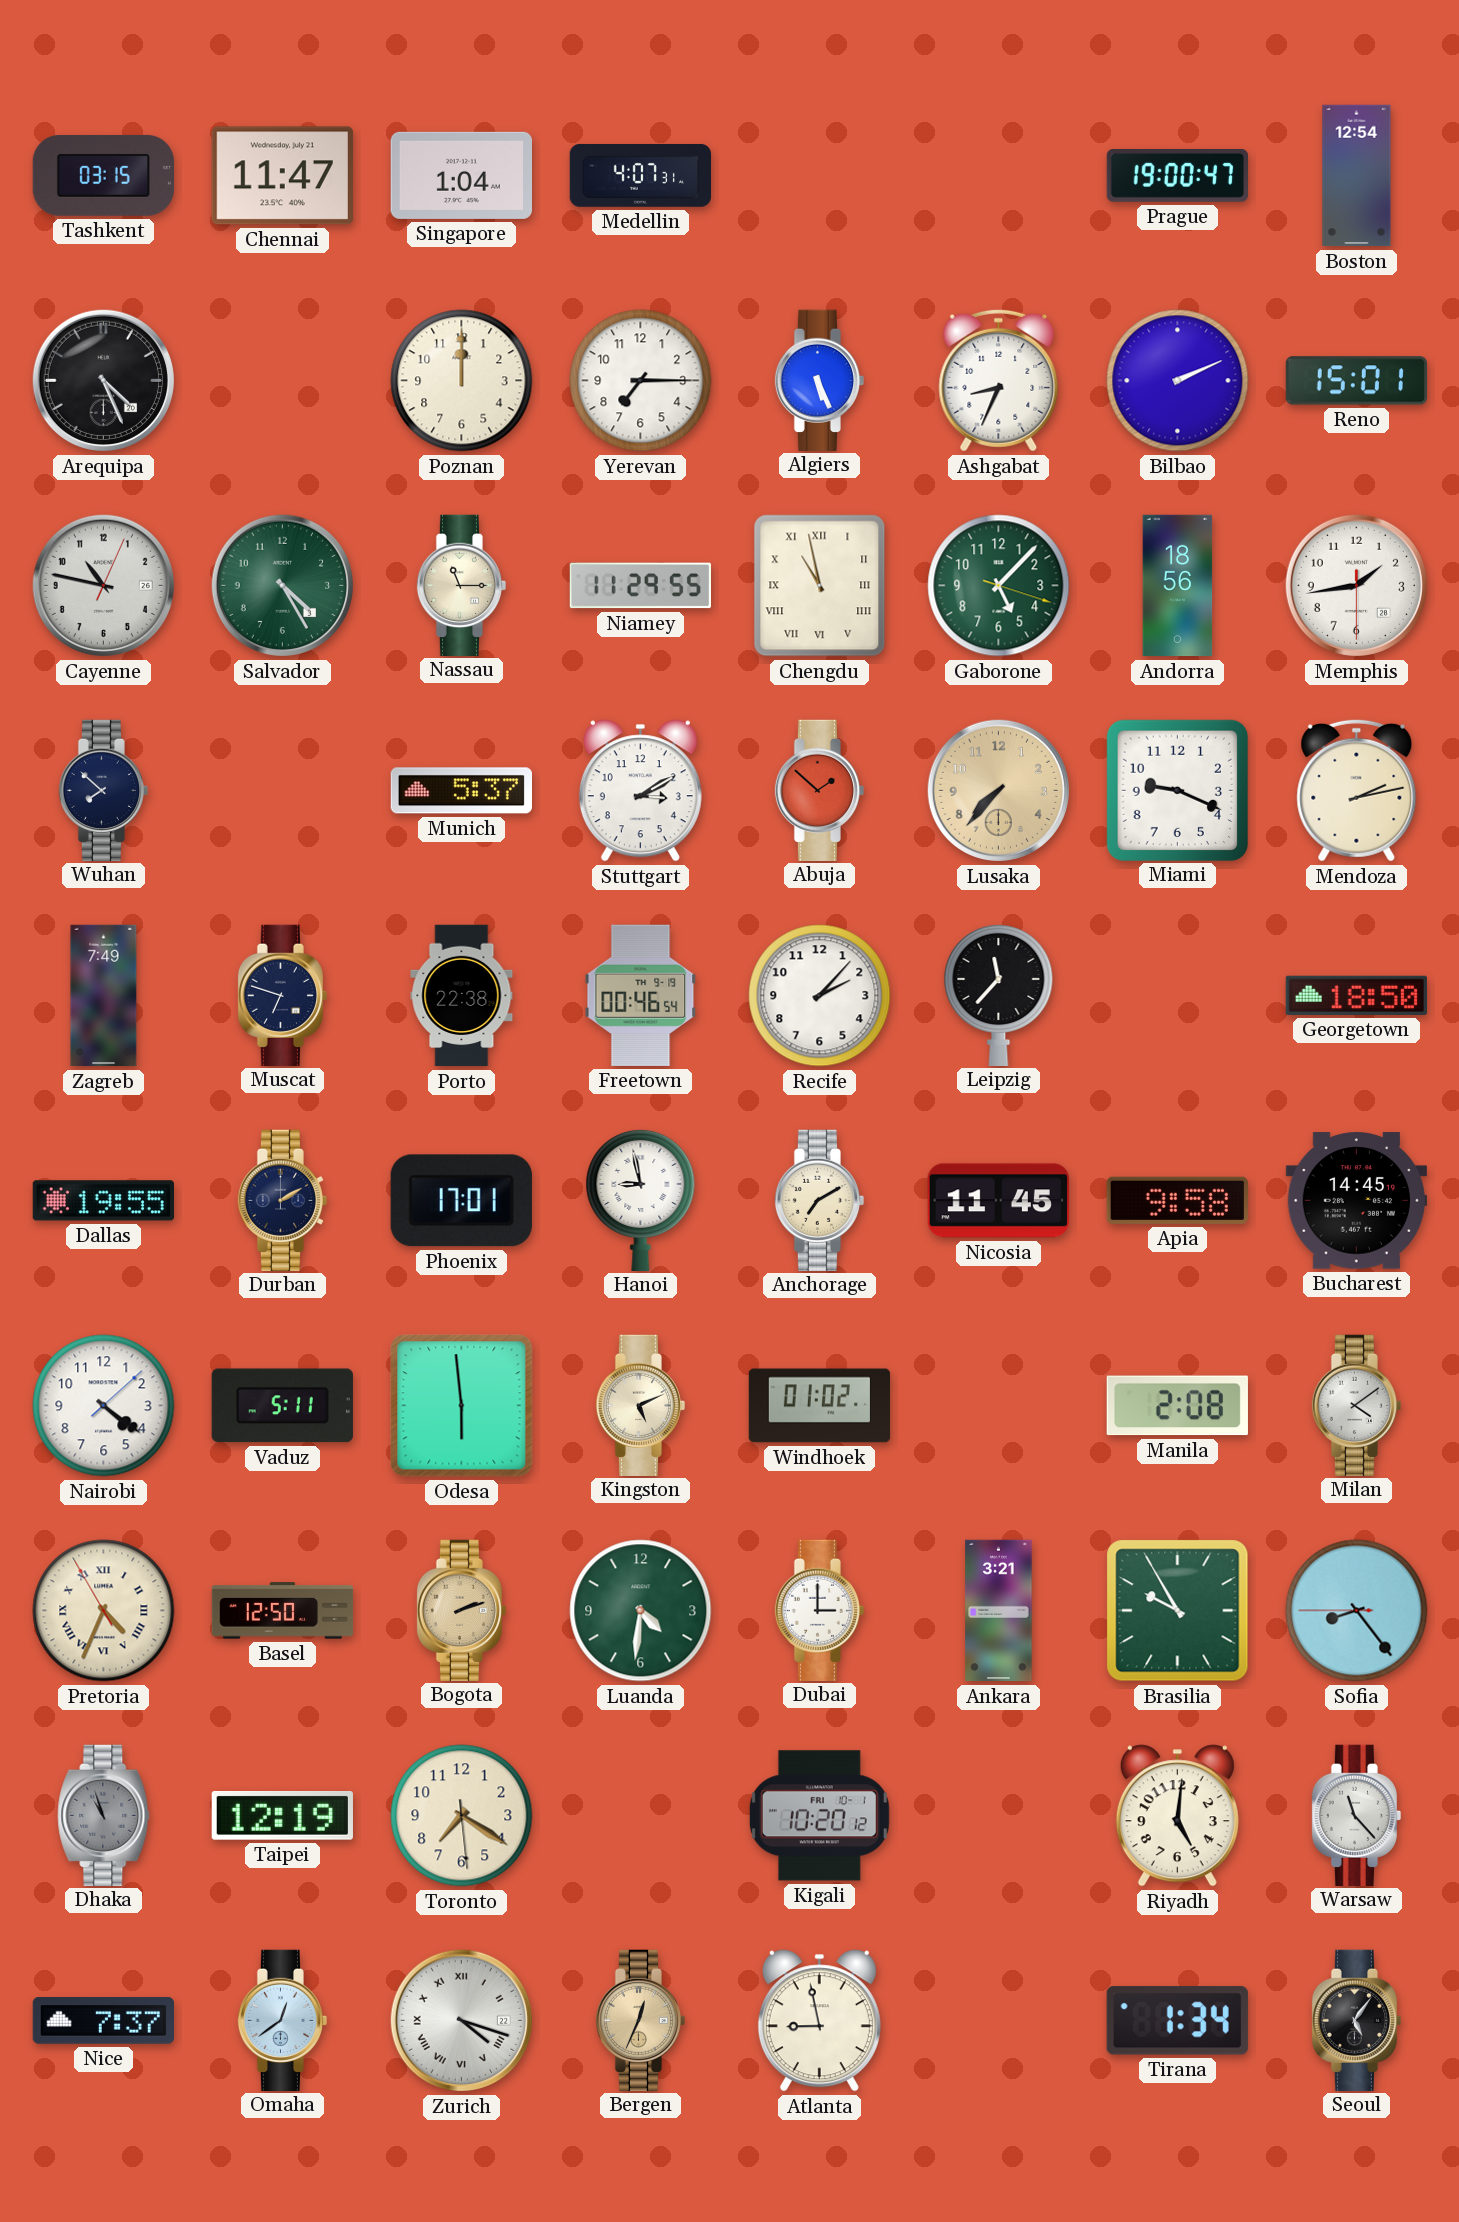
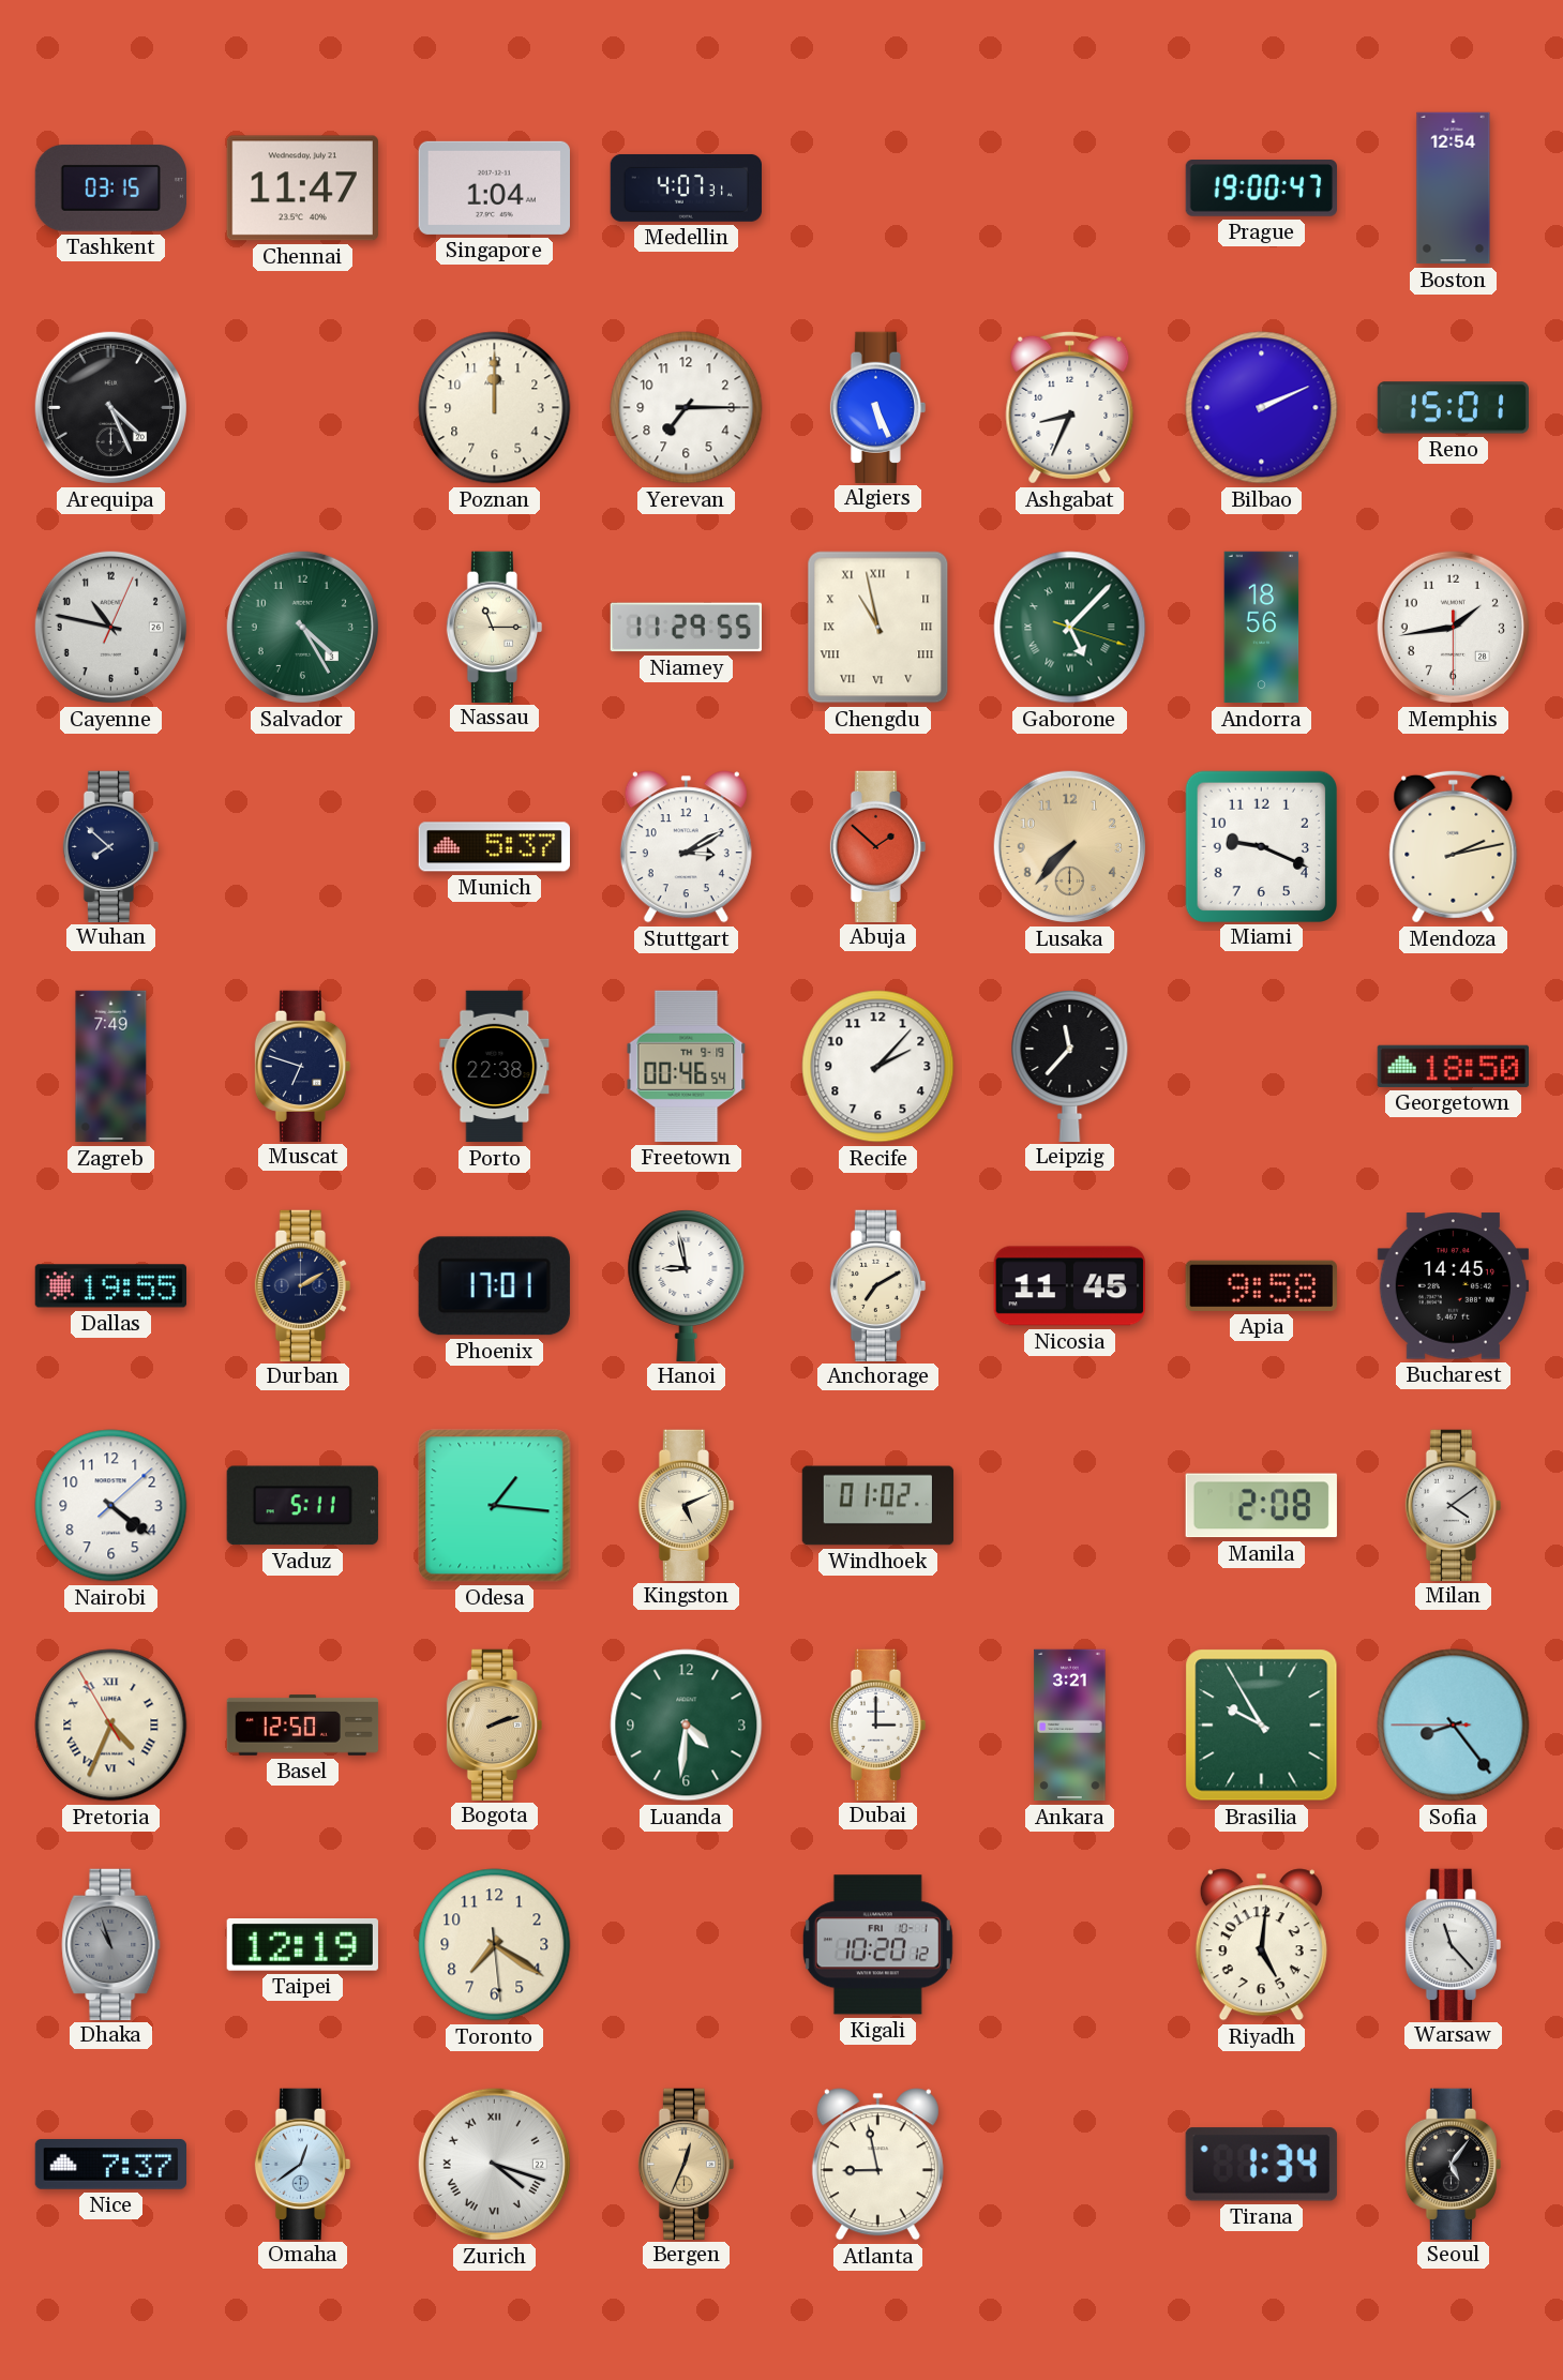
Gaborone numerals: Arabic -> Roman (1070, 628)
Odesa: 5:59 -> 1:16 (495, 1506)
